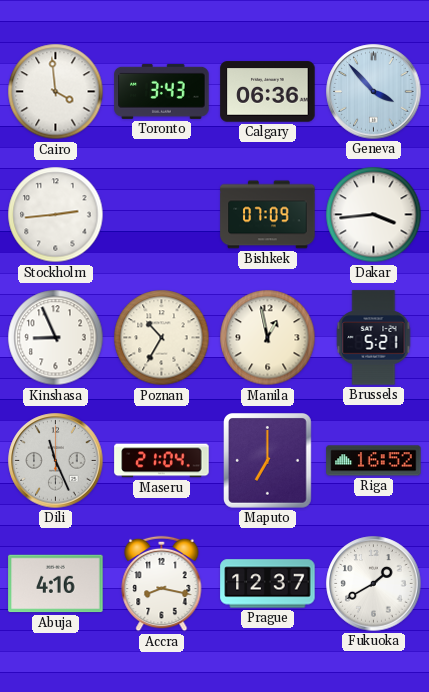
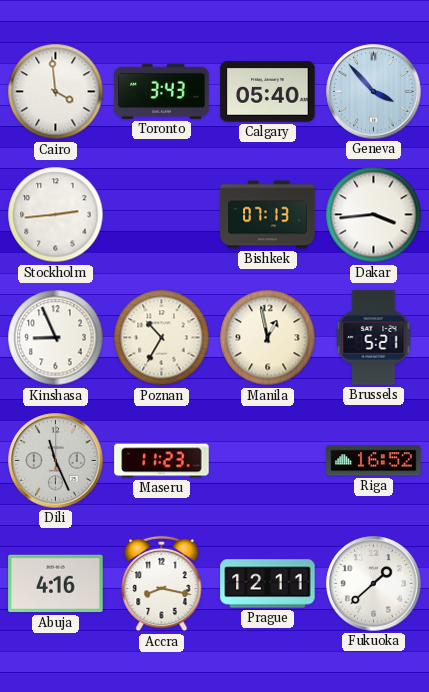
Calgary: 06:36 -> 05:40 (268, 92)
Bishkek: 07:09 -> 07:13 (268, 215)
Maseru: 21:04 -> 11:23 (162, 461)
Maputo: 7:00 -> none (268, 461)
Prague: 12:37 -> 12:11 (268, 584)
Fukuoka: 1:40 -> 1:38 (374, 584)
